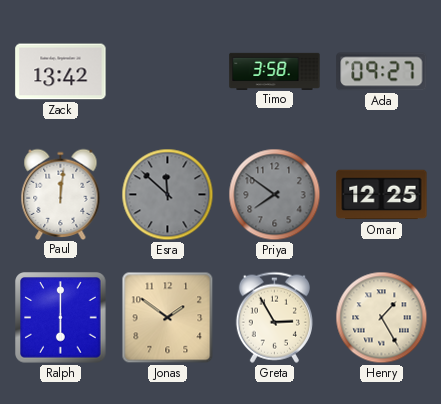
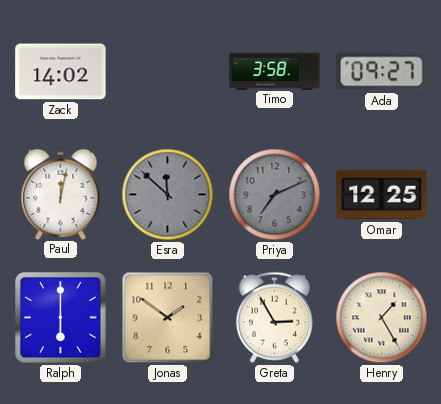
Zack: 13:42 -> 14:02 (61, 72)
Paul: 12:01 -> 12:02 (61, 194)
Priya: 7:51 -> 7:11 (275, 195)
